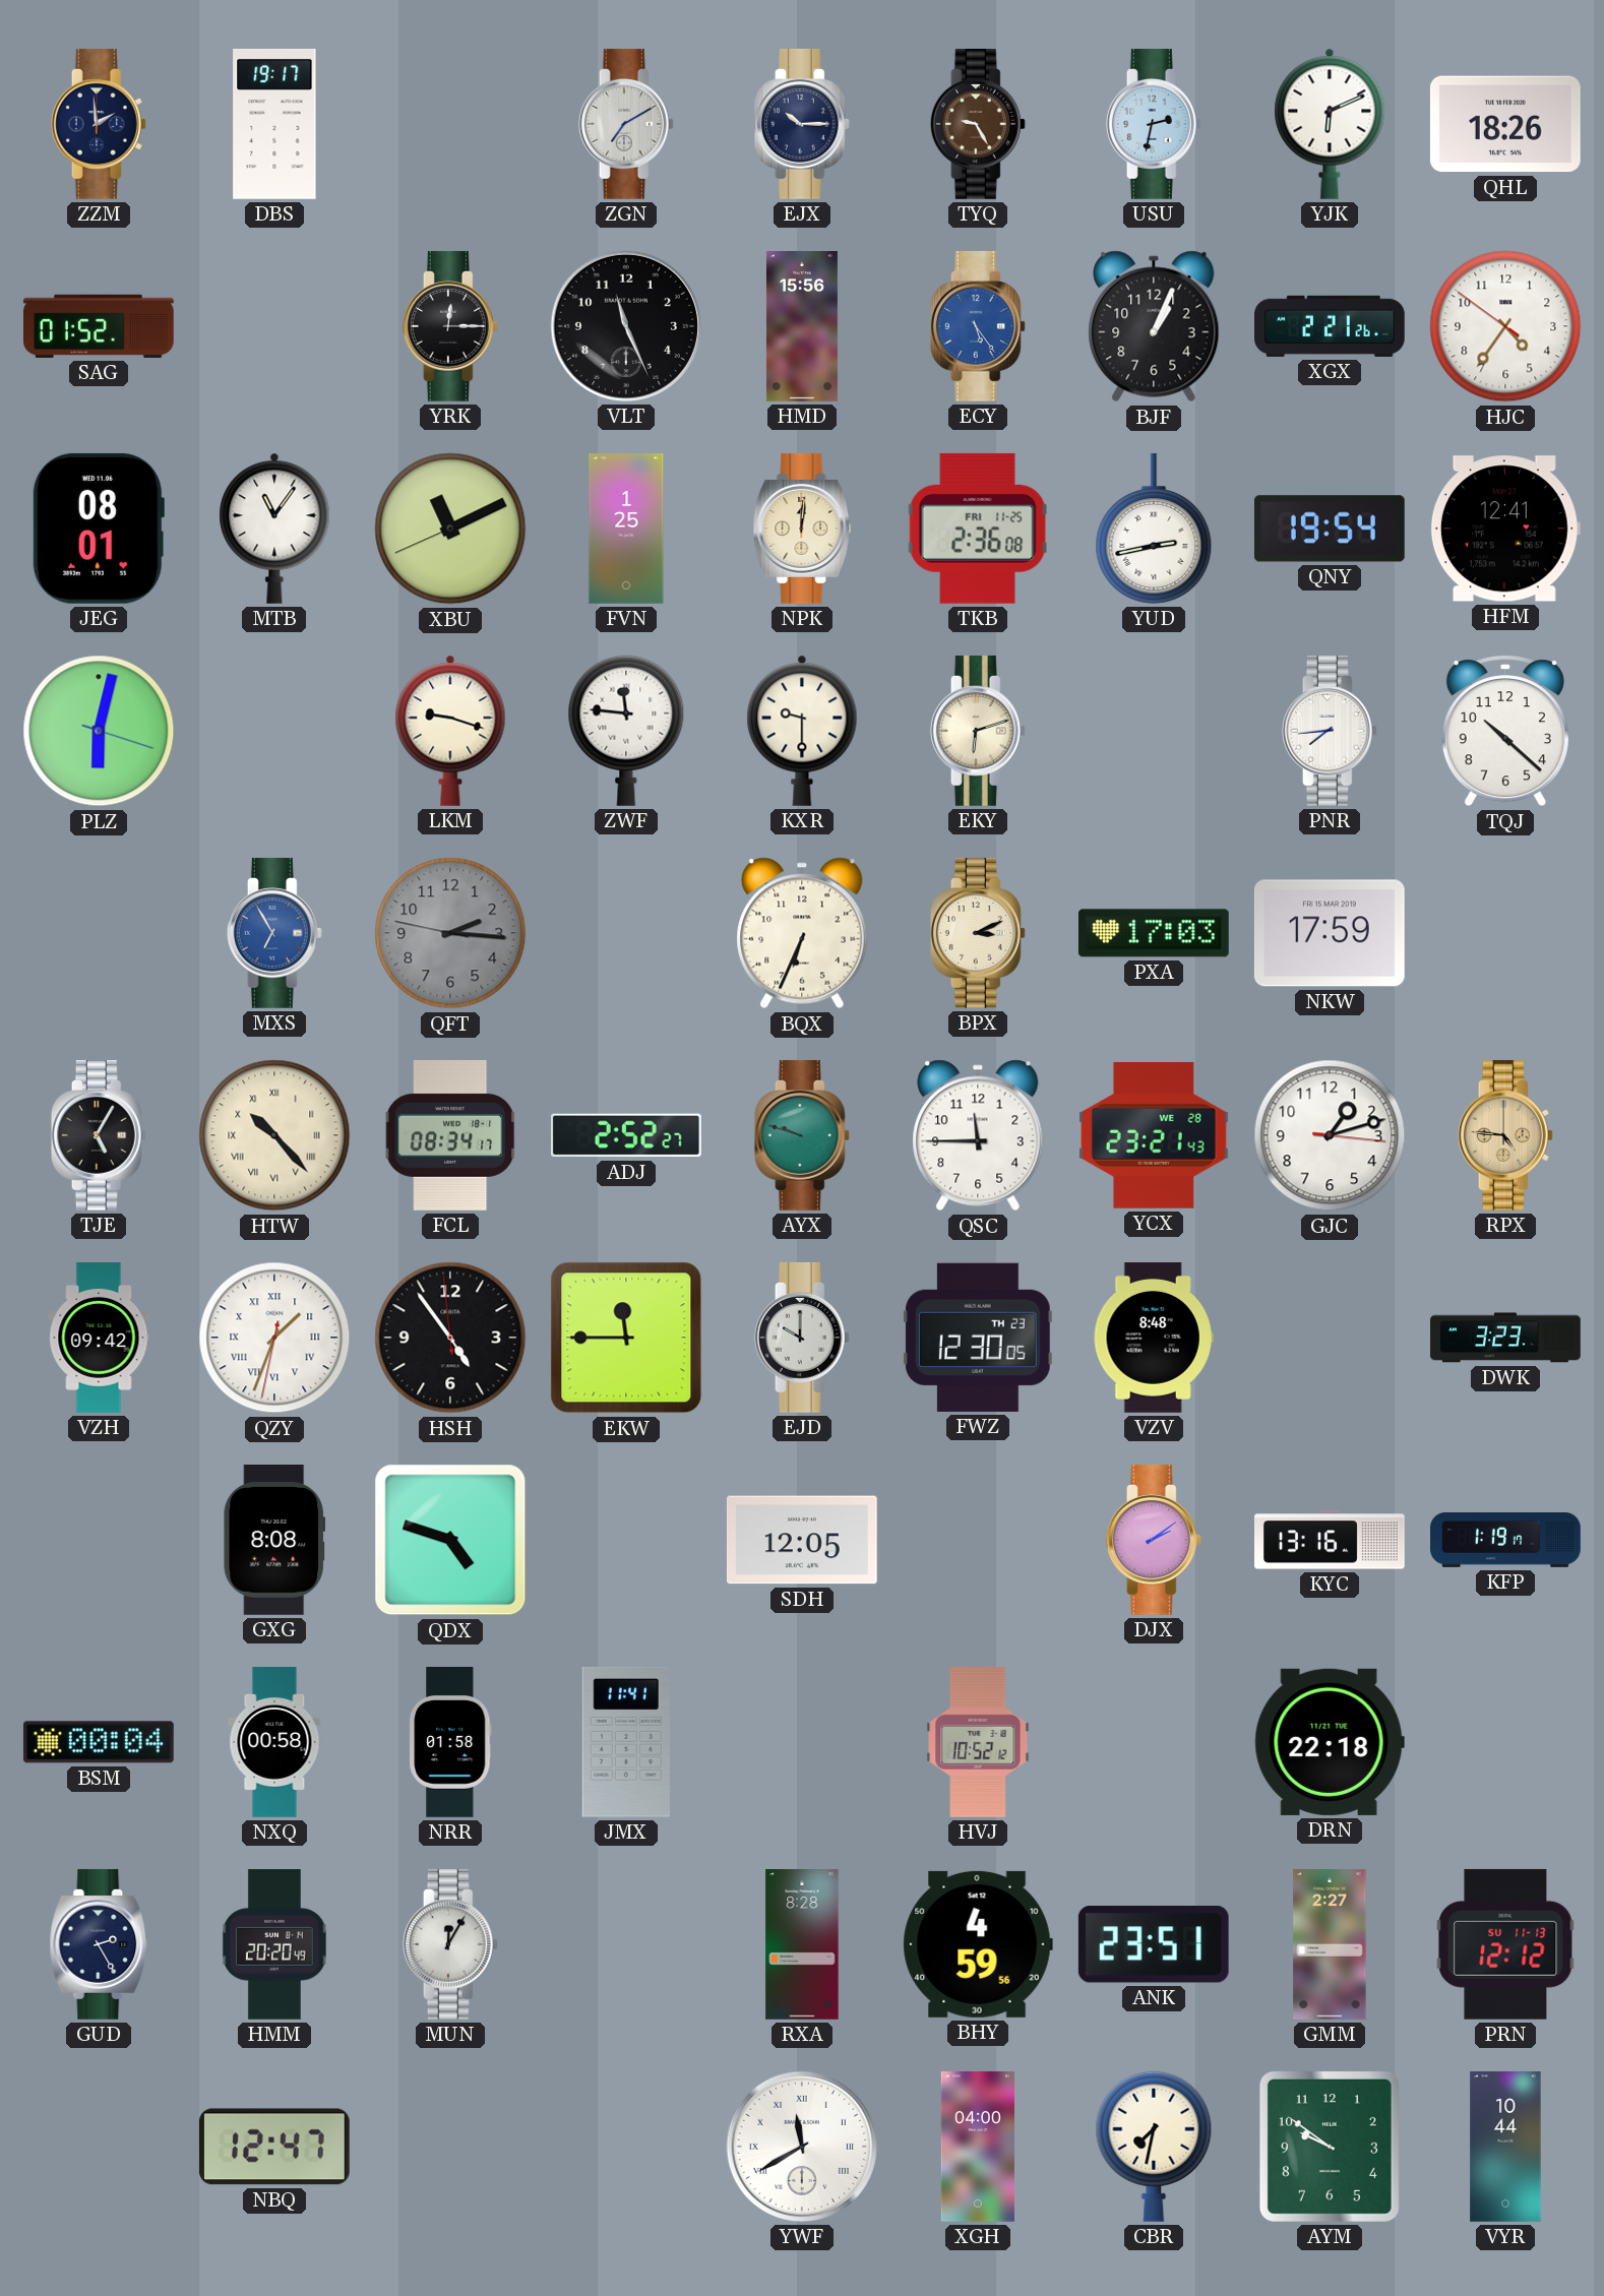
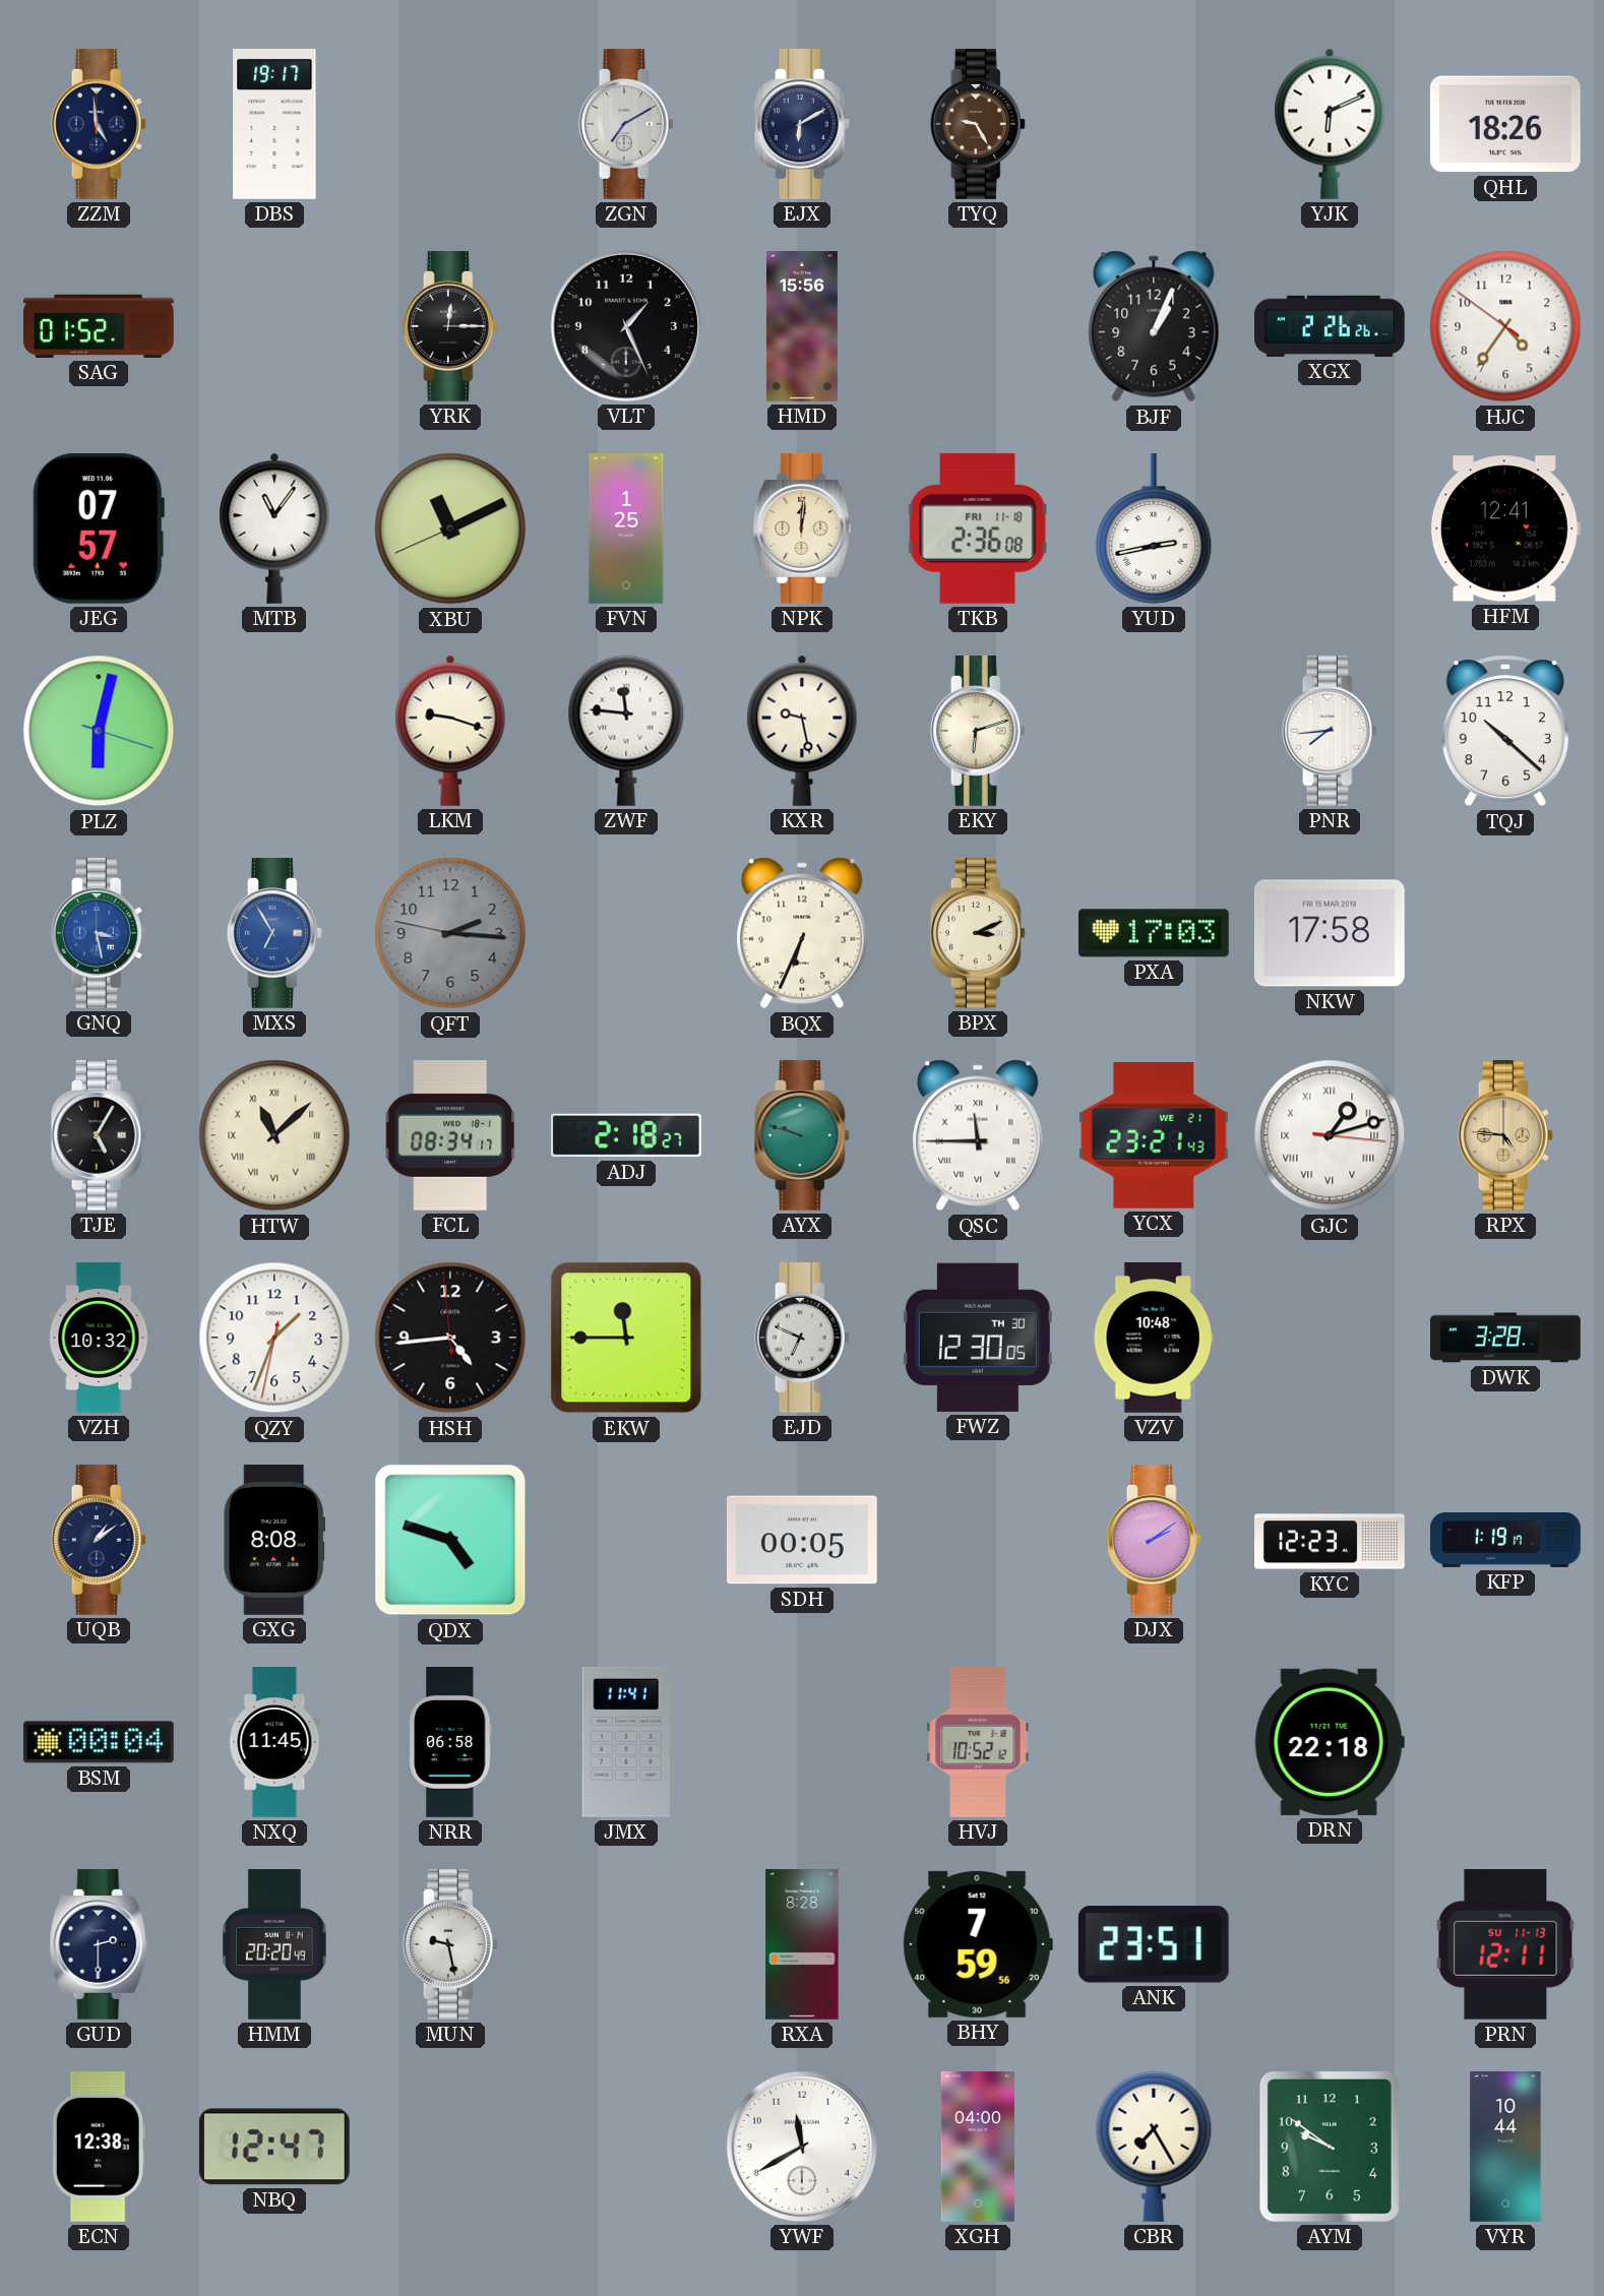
ZZM: 1:59 -> 4:59 (99, 124)
EJX: 10:15 -> 6:10 (802, 124)
USU: 2:32 -> none (1154, 124)
VLT: 11:26 -> 1:26 (626, 326)
ECY: 5:24 -> none (978, 326)
XGX: 2:21 -> 2:26 (1331, 326)
JEG: 08:01 -> 07:57 (99, 529)
TKB date: FRI 11-25 -> FRI 11-18 (978, 529)
QNY: 19:54 -> none (1330, 529)
KXR: 9:30 -> 9:28 (802, 731)
GNQ: none -> 3:28 (99, 933)
NKW: 17:59 -> 17:58 (1330, 933)
HTW: 10:23 -> 11:08 (274, 1135)
ADJ: 2:52 -> 2:18 (626, 1135)
QSC numerals: Arabic -> Roman (978, 1135)
YCX date: WE 28 -> WE 21 (1154, 1135)
GJC numerals: Arabic -> Roman (1330, 1135)
VZH: 09:42 -> 10:32 (99, 1338)
QZY numerals: Roman -> Arabic (274, 1338)
HSH: 4:53 -> 4:43 (450, 1338)
EJD: 10:00 -> 6:49 (802, 1338)
FWZ date: TH 23 -> TH 30 (978, 1338)
VZV: 8:48 -> 10:48 (1154, 1339)
DWK: 3:23 -> 3:28 (1505, 1338)
UQB: none -> 1:09 (99, 1540)
SDH: 12:05 -> 00:05 (802, 1540)
KYC: 13:16 -> 12:23 (1331, 1540)
NXQ: 00:58 -> 11:45 (274, 1742)
NRR: 01:58 -> 06:58 (450, 1743)
GUD: 2:25 -> 2:30 (99, 1944)
MUN: 12:05 -> 9:28 (450, 1944)
BHY: 4:59 -> 7:59 (978, 1944)
GMM: 2:27 -> none (1330, 1945)
PRN: 12:12 -> 12:11 (1505, 1944)
ECN: none -> 12:38 (99, 2148)
YWF numerals: Roman -> Arabic (802, 2147)
CBR: 7:32 -> 7:25 (1154, 2147)
